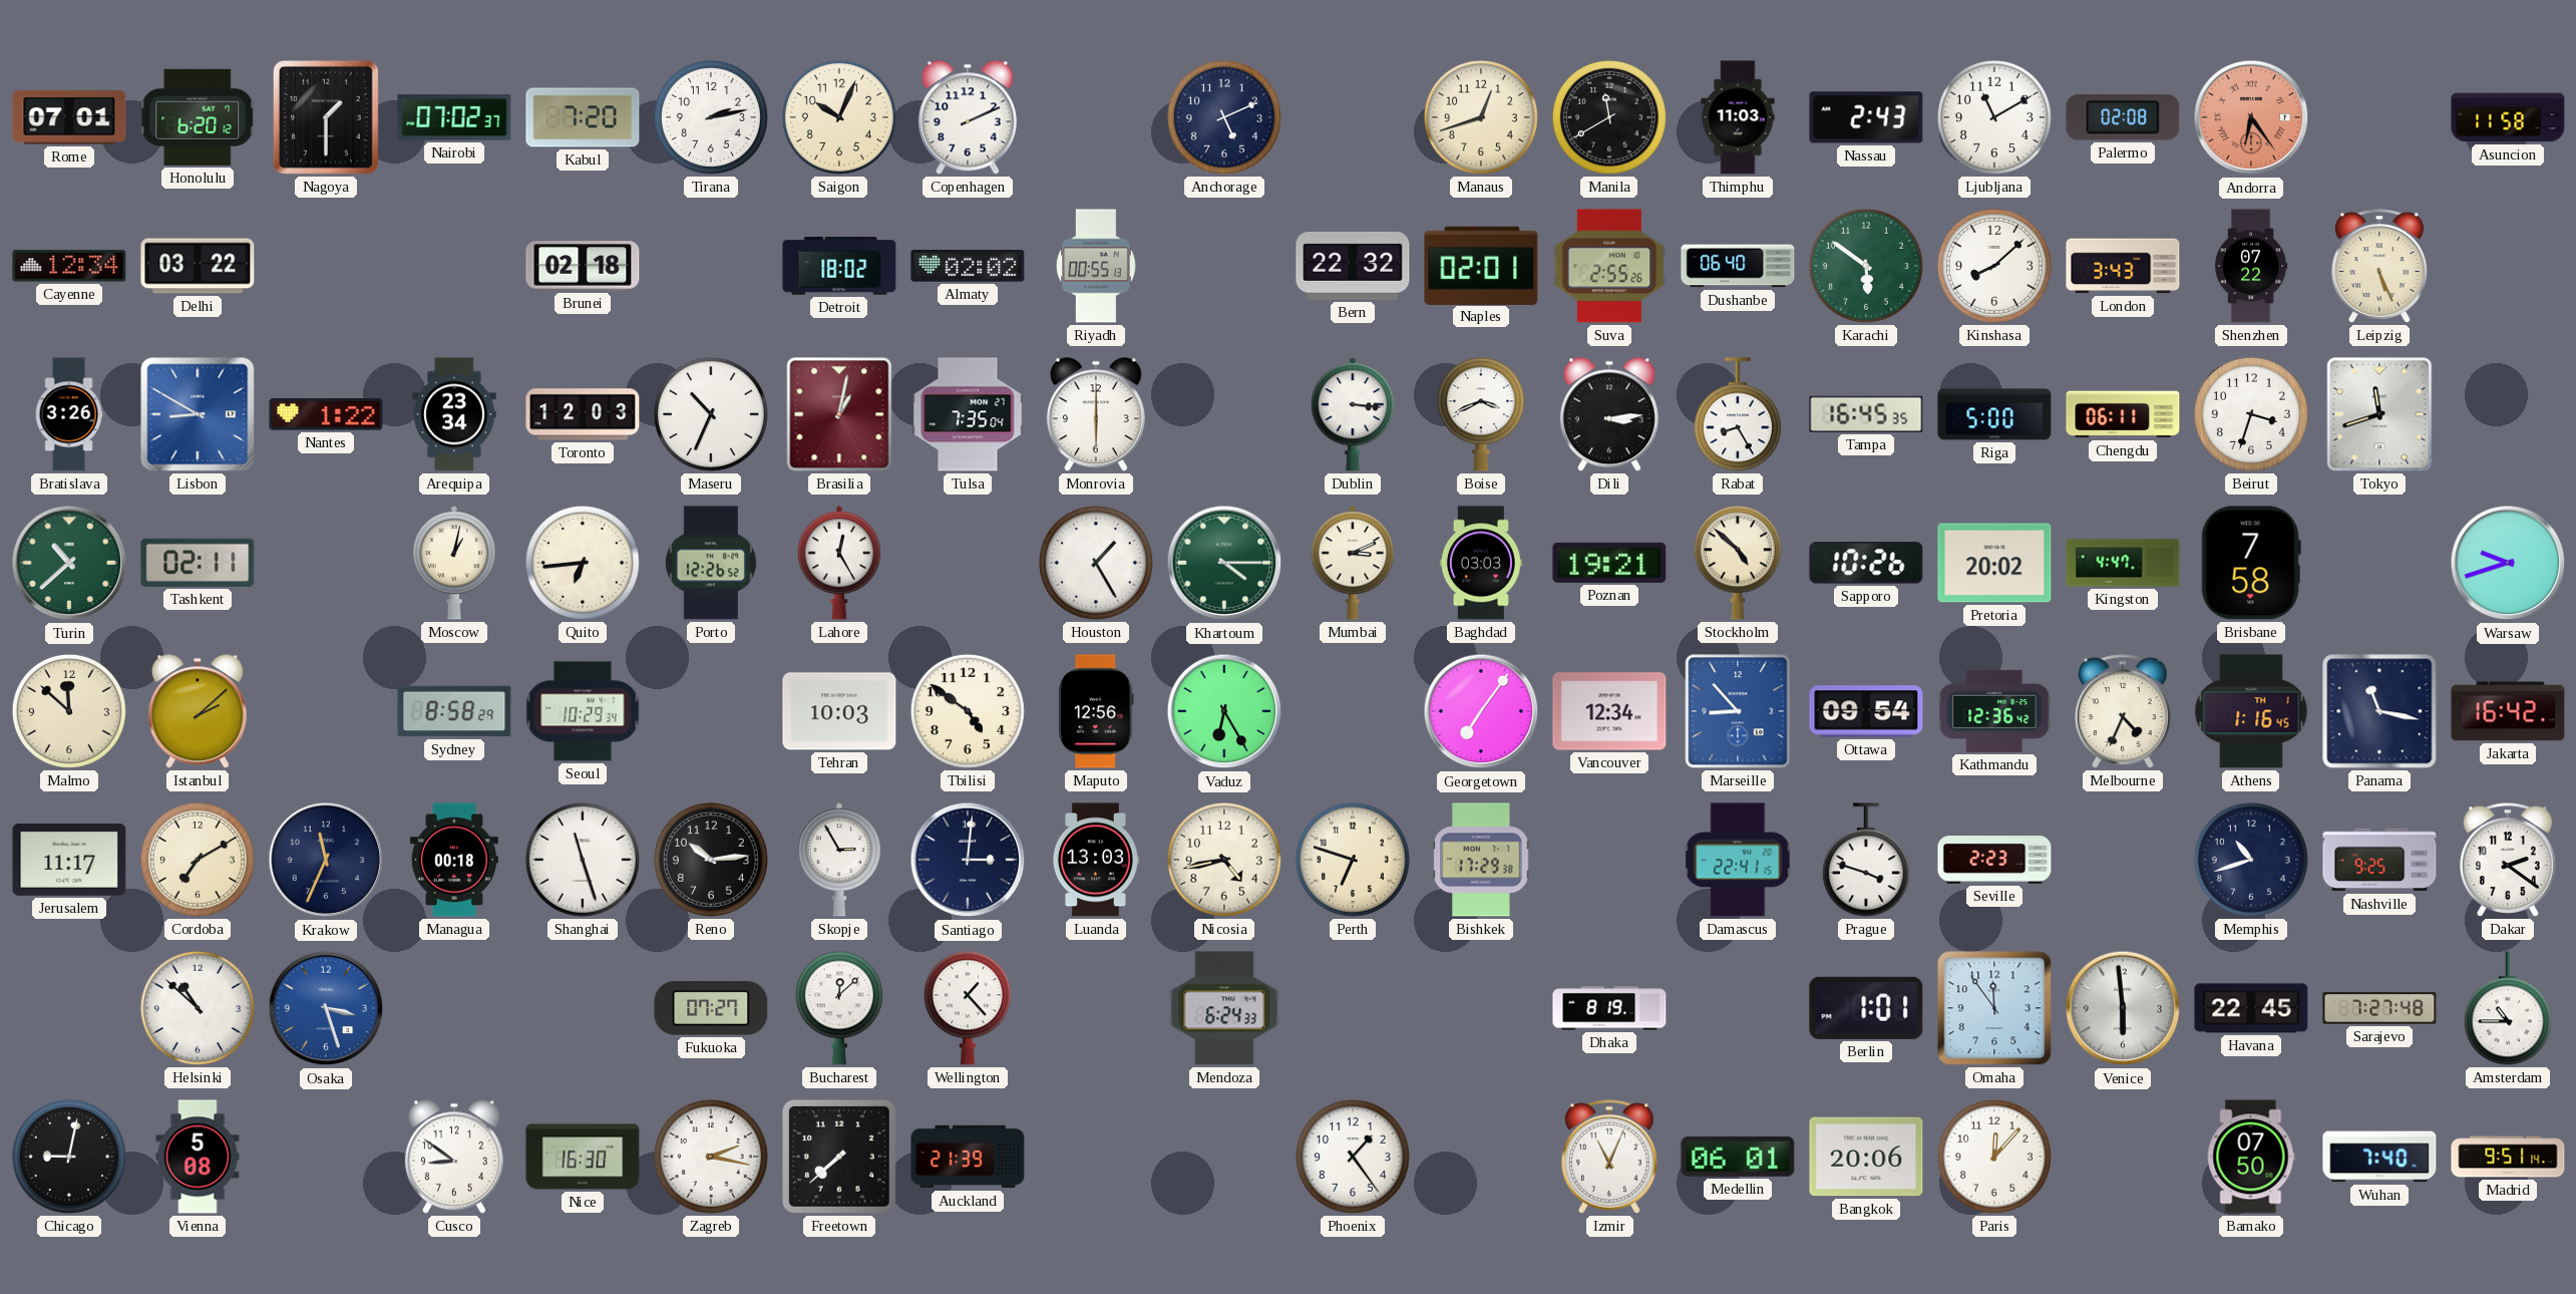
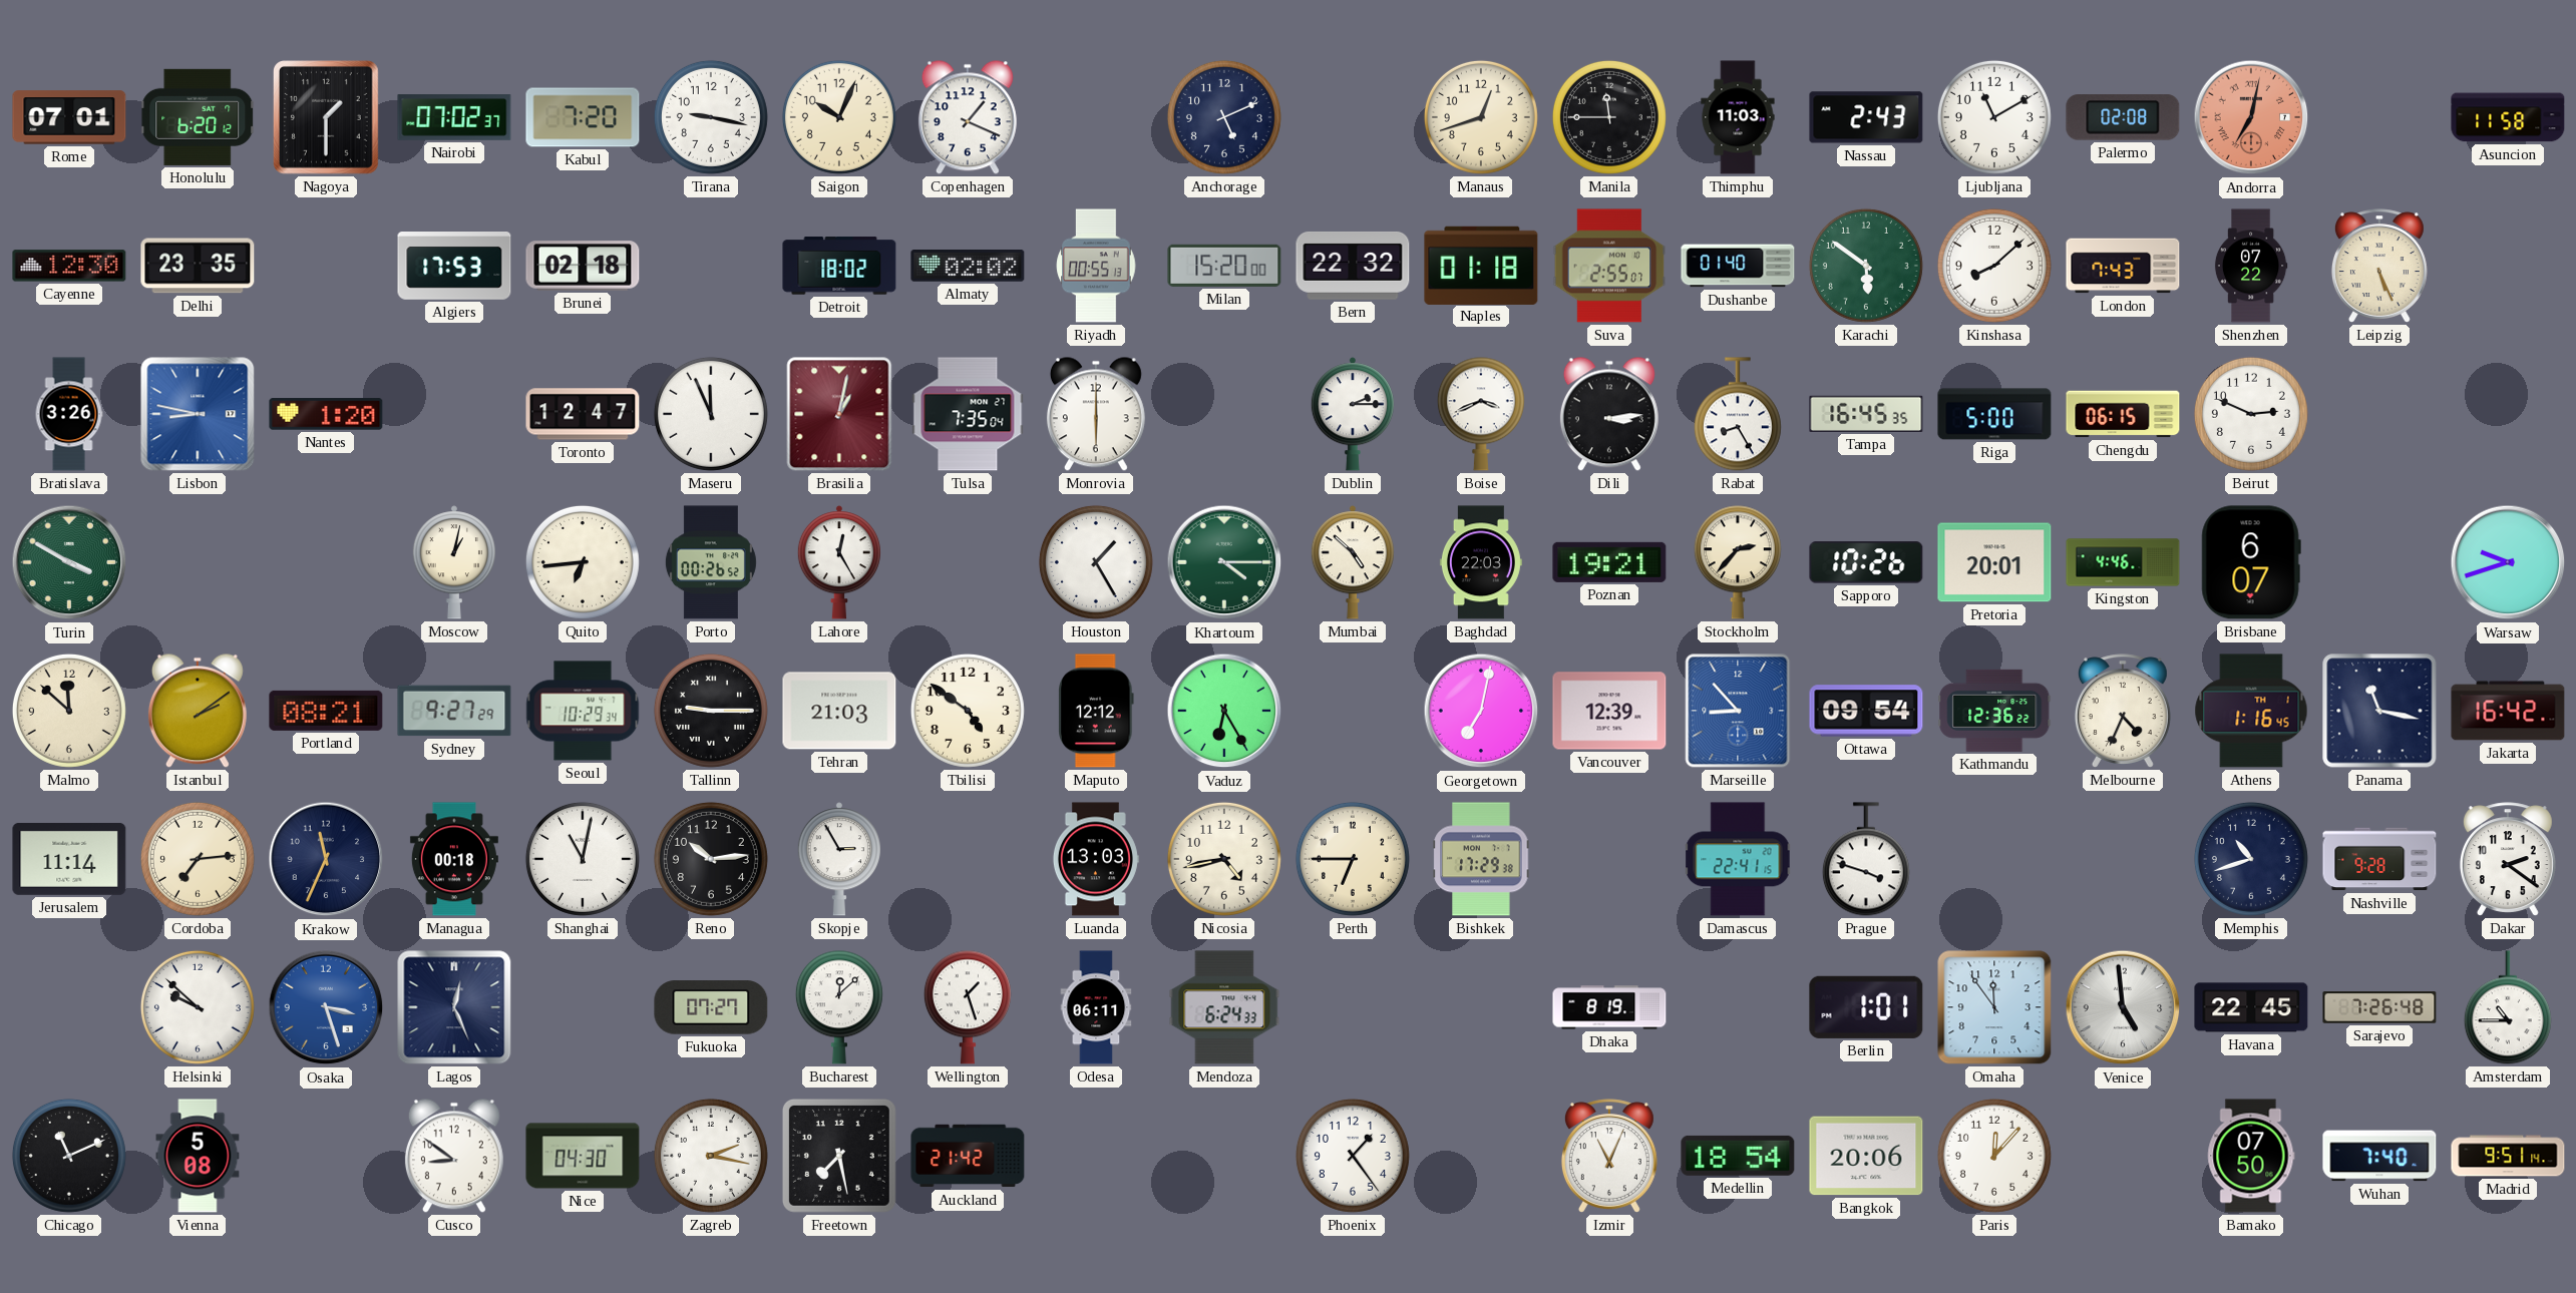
Tirana: 2:13 -> 9:17 (711, 117)
Copenhagen: 2:11 -> 1:19 (968, 117)
Manila: 11:40 -> 11:45 (1609, 117)
Andorra: 6:24 -> 7:02 (2251, 117)
Cayenne: 12:34 -> 12:30 (69, 266)
Delhi: 03:22 -> 23:35 (198, 266)
Algiers: none -> 17:53 (454, 266)
Milan: none -> 15:20 (1224, 266)
Naples: 02:01 -> 01:18 (1481, 265)
Suva: 2:55:26 -> 2:55:07 (1609, 266)
Dushanbe: 06:40 -> 01:40 (1738, 266)
London: 3:43 -> 7:43 (2123, 266)
Lisbon: 8:50 -> 8:47 (198, 414)
Nantes: 1:22 -> 1:20 (326, 414)
Arequipa: 23:34 -> none (454, 414)
Toronto: 12:03 -> 12:47 (583, 414)
Maseru: 10:34 -> 11:56 (711, 414)
Dublin: 3:16 -> 2:15 (1353, 414)
Chengdu: 06:11 -> 06:15 (2123, 414)
Beirut: 3:33 -> 2:49 (2251, 414)
Tokyo: 11:42 -> none (2379, 414)
Turin: 10:38 -> 3:50 (69, 562)
Tashkent: 02:11 -> none (198, 563)
Porto: 12:26 -> 00:26 (711, 562)
Mumbai: 3:11 -> 4:52 (1353, 562)
Baghdad: 03:03 -> 22:03 (1481, 562)
Stockholm: 4:52 -> 2:37 (1738, 562)
Pretoria: 20:02 -> 20:01 (1994, 562)
Kingston: 4:47 -> 4:46 (2123, 562)
Brisbane: 7:58 -> 6:07 (2251, 562)
Istanbul: 2:08 -> 2:09 (198, 711)
Portland: none -> 08:21 (326, 711)
Sydney: 8:58 -> 9:27 (454, 711)
Tallinn: none -> 9:15 (711, 711)
Tehran: 10:03 -> 21:03 (839, 711)
Maputo: 12:56 -> 12:12 (1097, 711)
Georgetown: 7:06 -> 7:02 (1481, 711)
Vancouver: 12:34 -> 12:39 (1609, 711)
Kathmandu: 12:36:42 -> 12:36:22 (1994, 711)
Jerusalem: 11:17 -> 11:14 (69, 859)
Cordoba: 7:10 -> 7:14 (198, 859)
Shanghai: 11:27 -> 11:02 (583, 859)
Santiago: 3:01 -> none (968, 860)
Perth: 6:48 -> 6:45 (1353, 859)
Seville: 2:23 -> none (1994, 860)
Nashville: 9:25 -> 9:28 (2379, 859)
Helsinki: 10:52 -> 9:52 (198, 1007)
Lagos: none -> 12:26 (454, 1007)
Wellington: 1:23 -> 1:27 (968, 1007)
Odesa: none -> 06:11 (1096, 1007)
Venice: 5:59 -> 4:59 (2123, 1007)
Sarajevo: 7:27 -> 7:26 (2379, 1007)
Chicago: 9:02 -> 11:11 (69, 1156)
Nice: 16:30 -> 04:30 (583, 1156)
Freetown: 7:38 -> 7:28 (839, 1156)
Auckland: 21:39 -> 21:42 (968, 1156)
Medellin: 06:01 -> 18:54 (1738, 1156)
